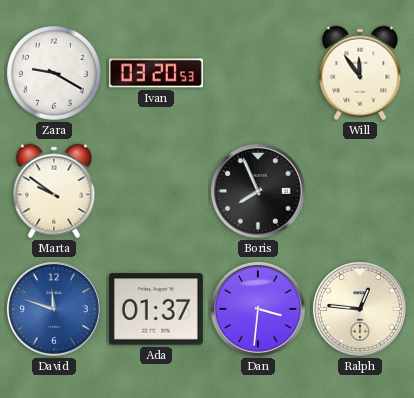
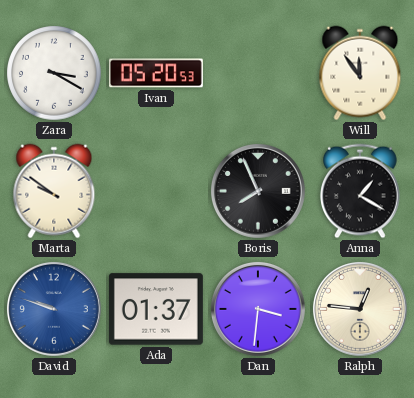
Zara: 9:20 -> 3:20 (54, 73)
Ivan: 03:20 -> 05:20 (156, 73)
Anna: none -> 1:20 (360, 191)
David: 11:48 -> 9:48 (54, 309)
